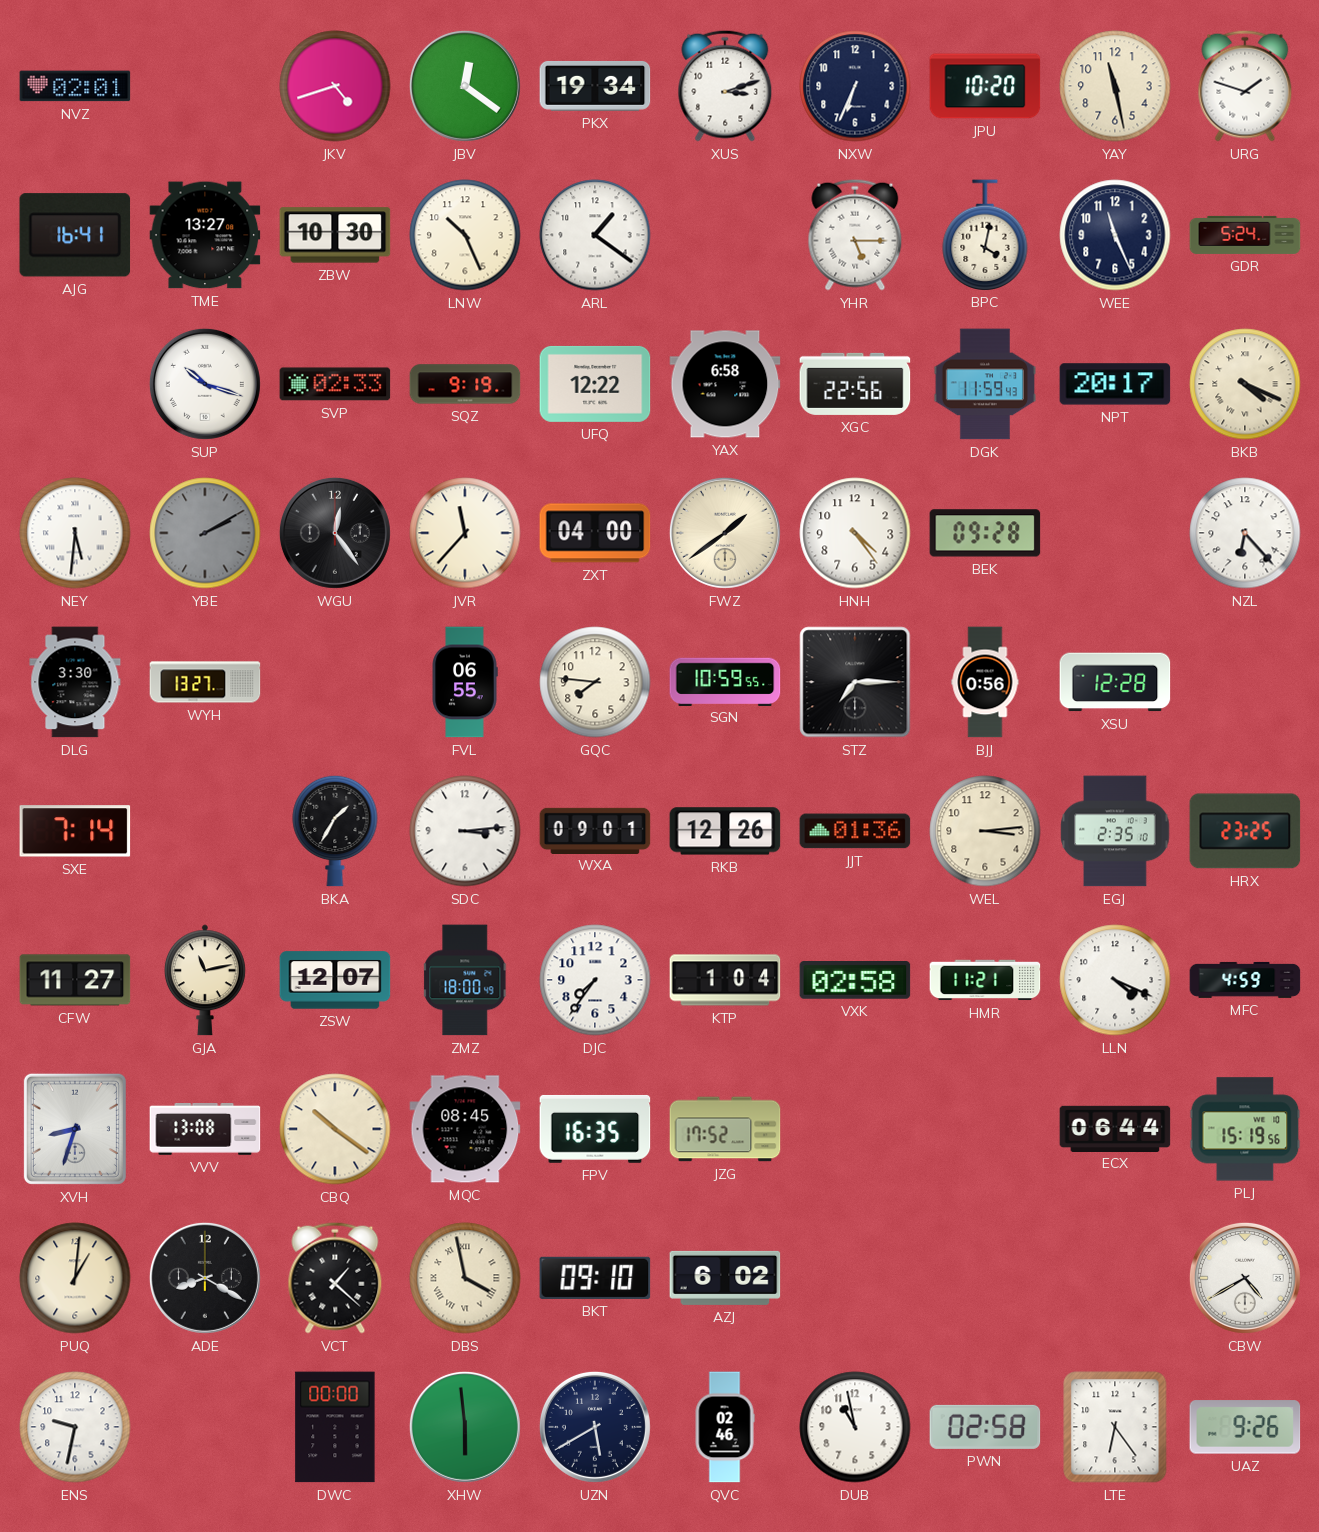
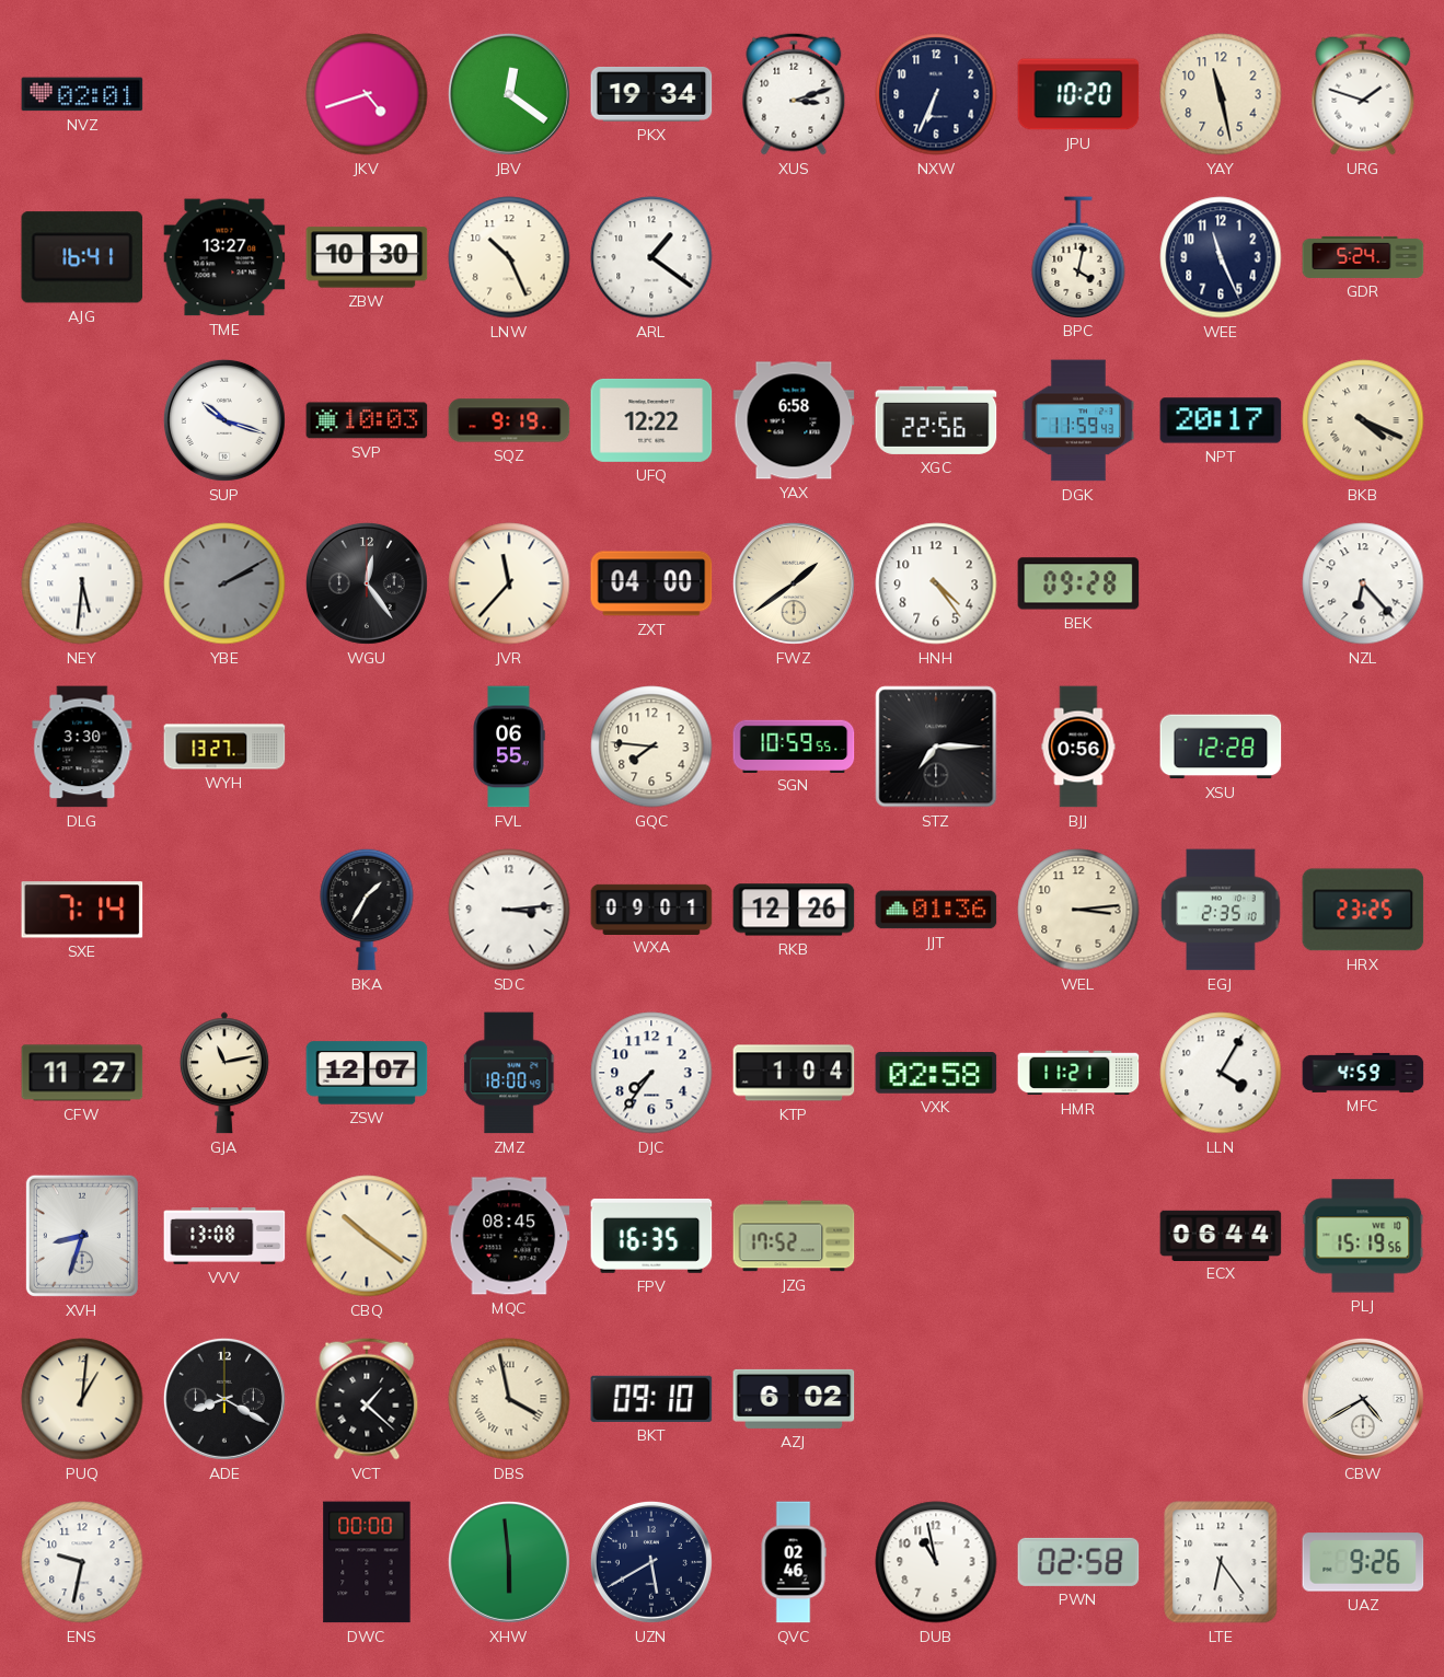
YHR: 5:15 -> none (855, 235)
SVP: 02:33 -> 10:03 (367, 420)
LLN: 4:19 -> 4:05 (1221, 1073)
